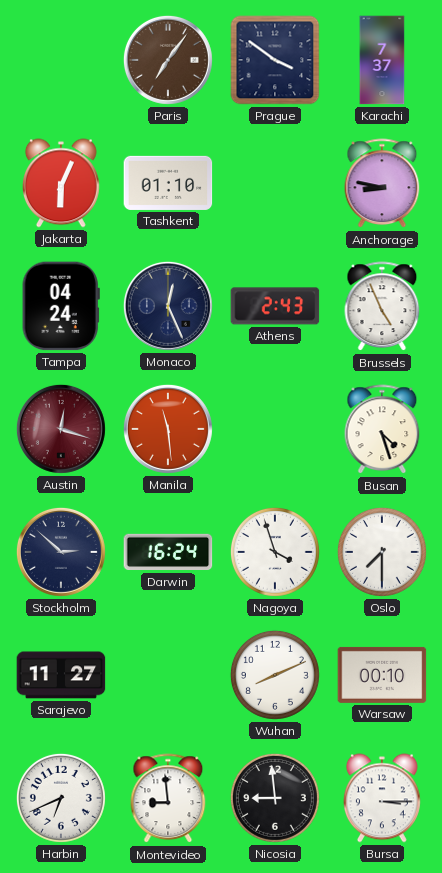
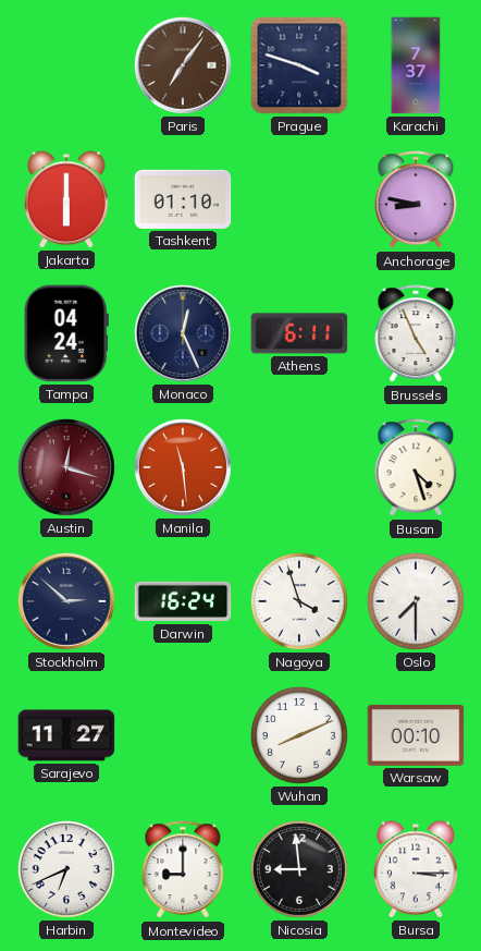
Prague: 3:51 -> 3:48 (299, 65)
Jakarta: 6:04 -> 6:00 (66, 199)
Athens: 2:43 -> 6:11 (299, 333)
Montevideo: 8:59 -> 9:00 (183, 870)
